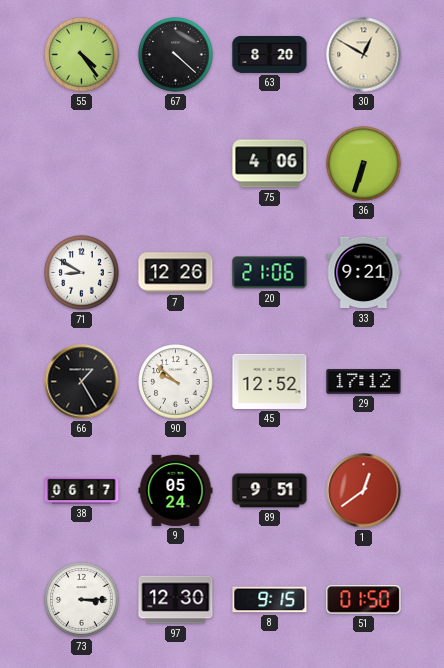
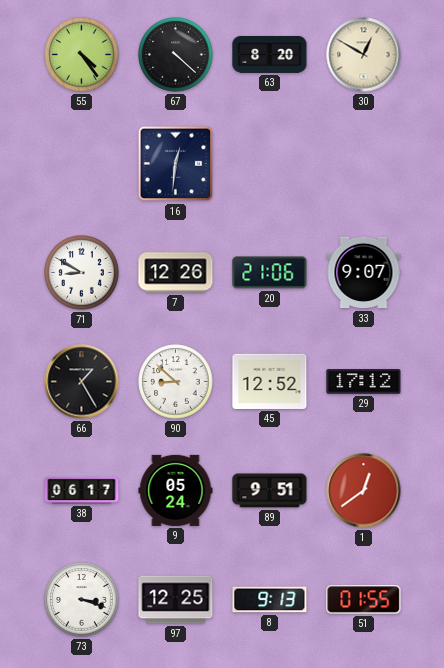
16: none -> 12:31 (176, 164)
75: 4:06 -> none (270, 164)
36: 6:33 -> none (364, 164)
33: 9:21 -> 9:07 (364, 273)
90: 9:52 -> 8:52 (176, 382)
73: 3:15 -> 3:18 (82, 600)
97: 12:30 -> 12:25 (176, 600)
8: 9:15 -> 9:13 (270, 600)
51: 01:50 -> 01:55 (364, 600)
